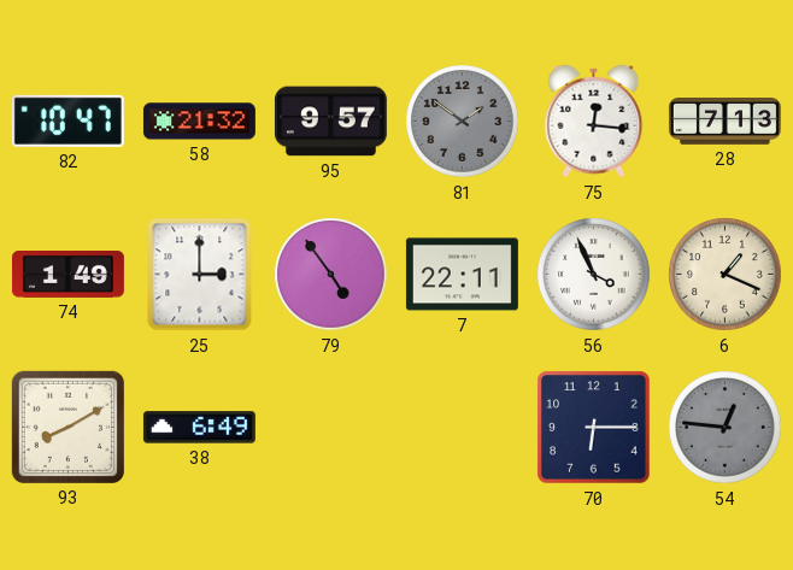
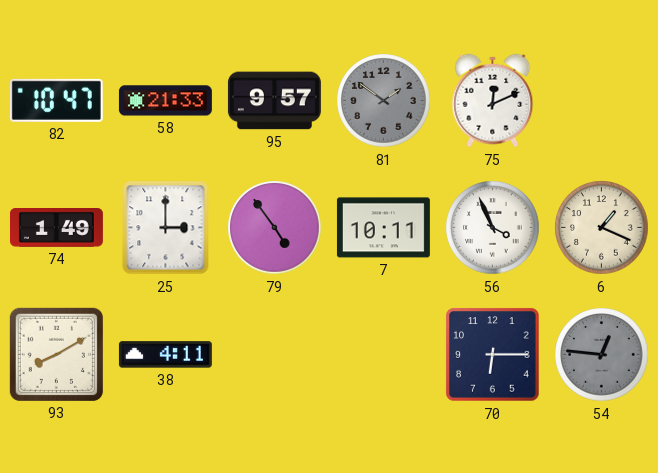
58: 21:32 -> 21:33 (165, 101)
75: 12:16 -> 12:11 (493, 101)
28: 7:13 -> none (724, 122)
7: 22:11 -> 10:11 (383, 228)
38: 6:49 -> 4:11 (165, 355)
